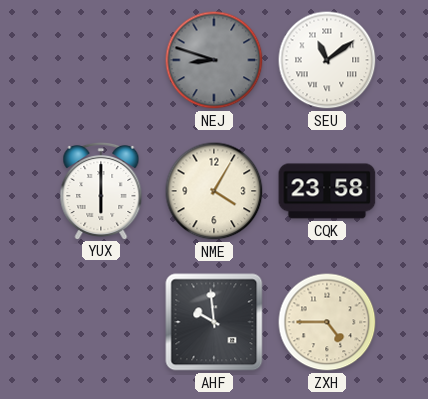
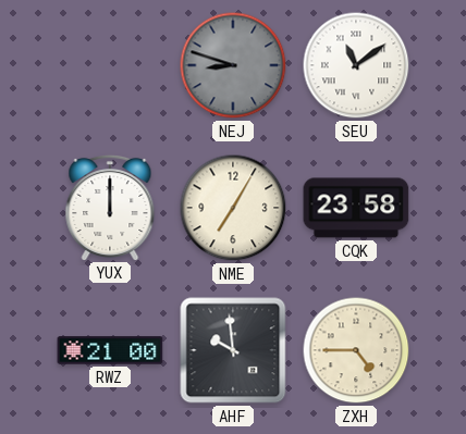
YUX: 6:00 -> 12:00 (110, 207)
NME: 4:05 -> 7:05 (233, 208)
RWZ: none -> 21:00 (110, 350)
